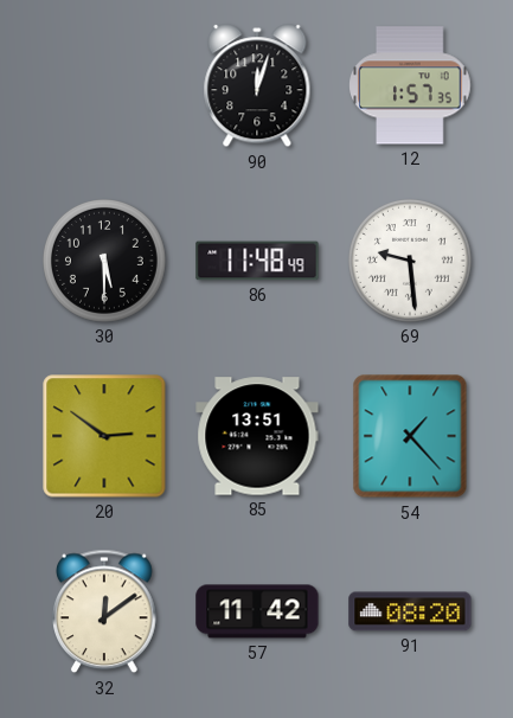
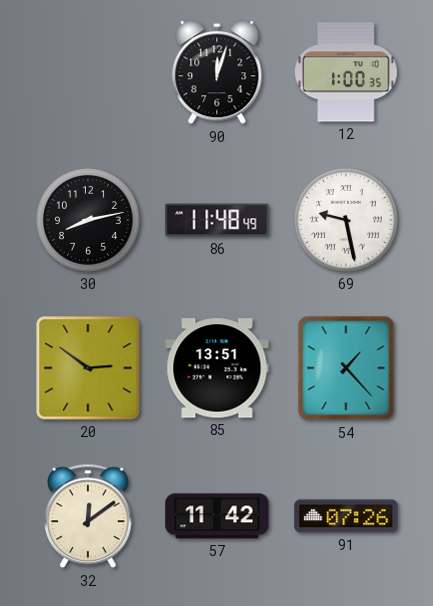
12: 1:57 -> 1:00 (346, 72)
30: 5:30 -> 8:13 (89, 221)
69: 9:29 -> 9:28 (347, 221)
91: 08:20 -> 07:26 (346, 516)
